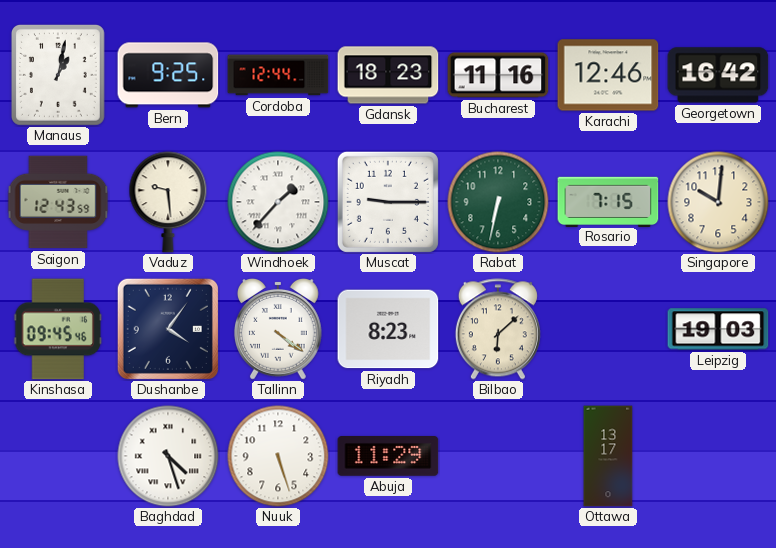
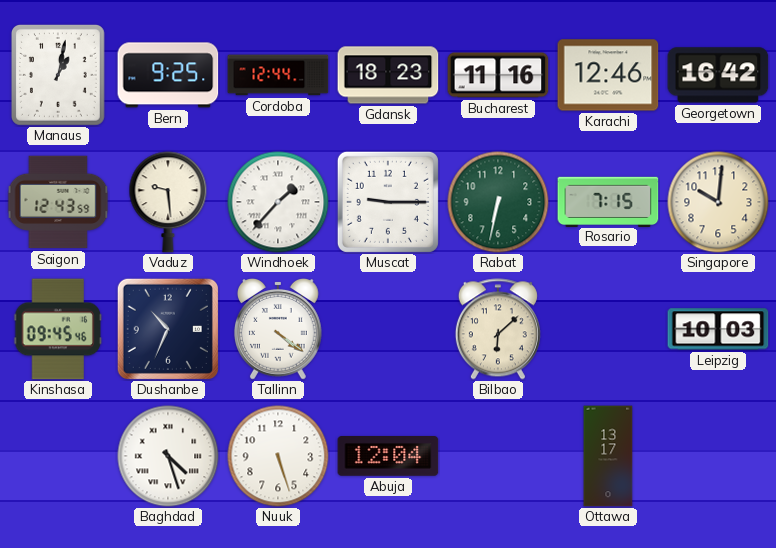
Dushanbe: 4:06 -> 10:34 (168, 329)
Riyadh: 8:23 -> none (388, 329)
Leipzig: 19:03 -> 10:03 (718, 329)
Abuja: 11:29 -> 12:04 (388, 457)
